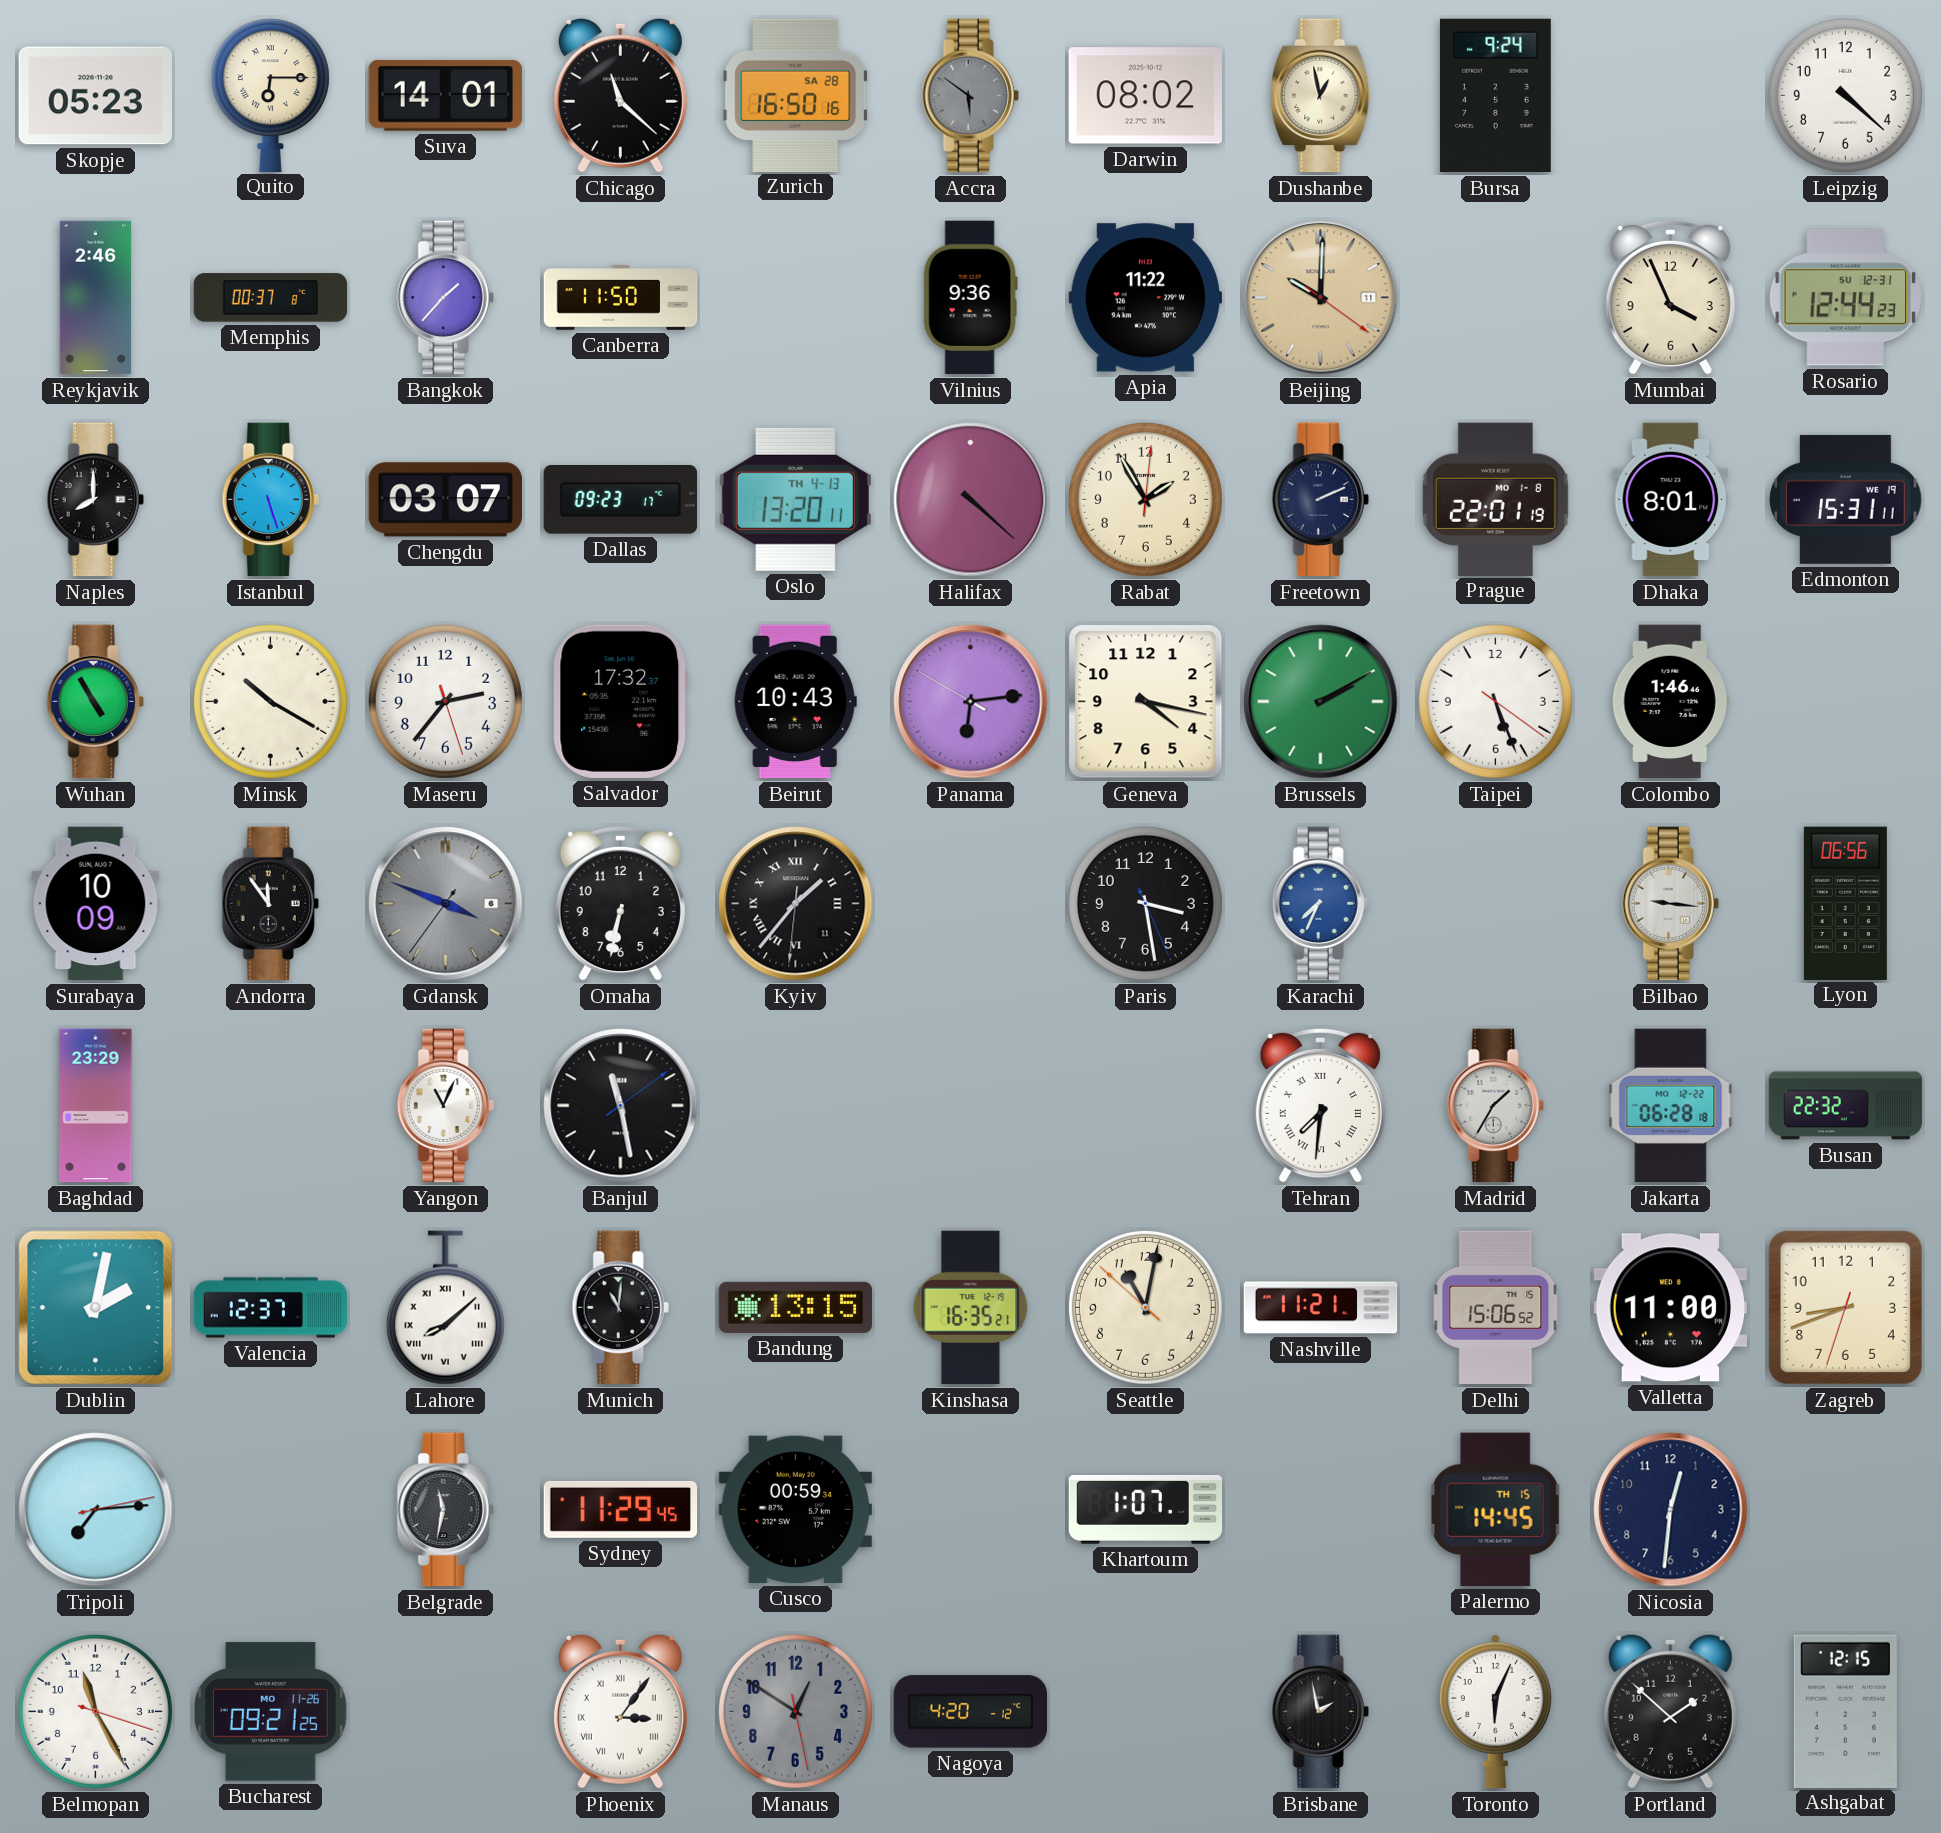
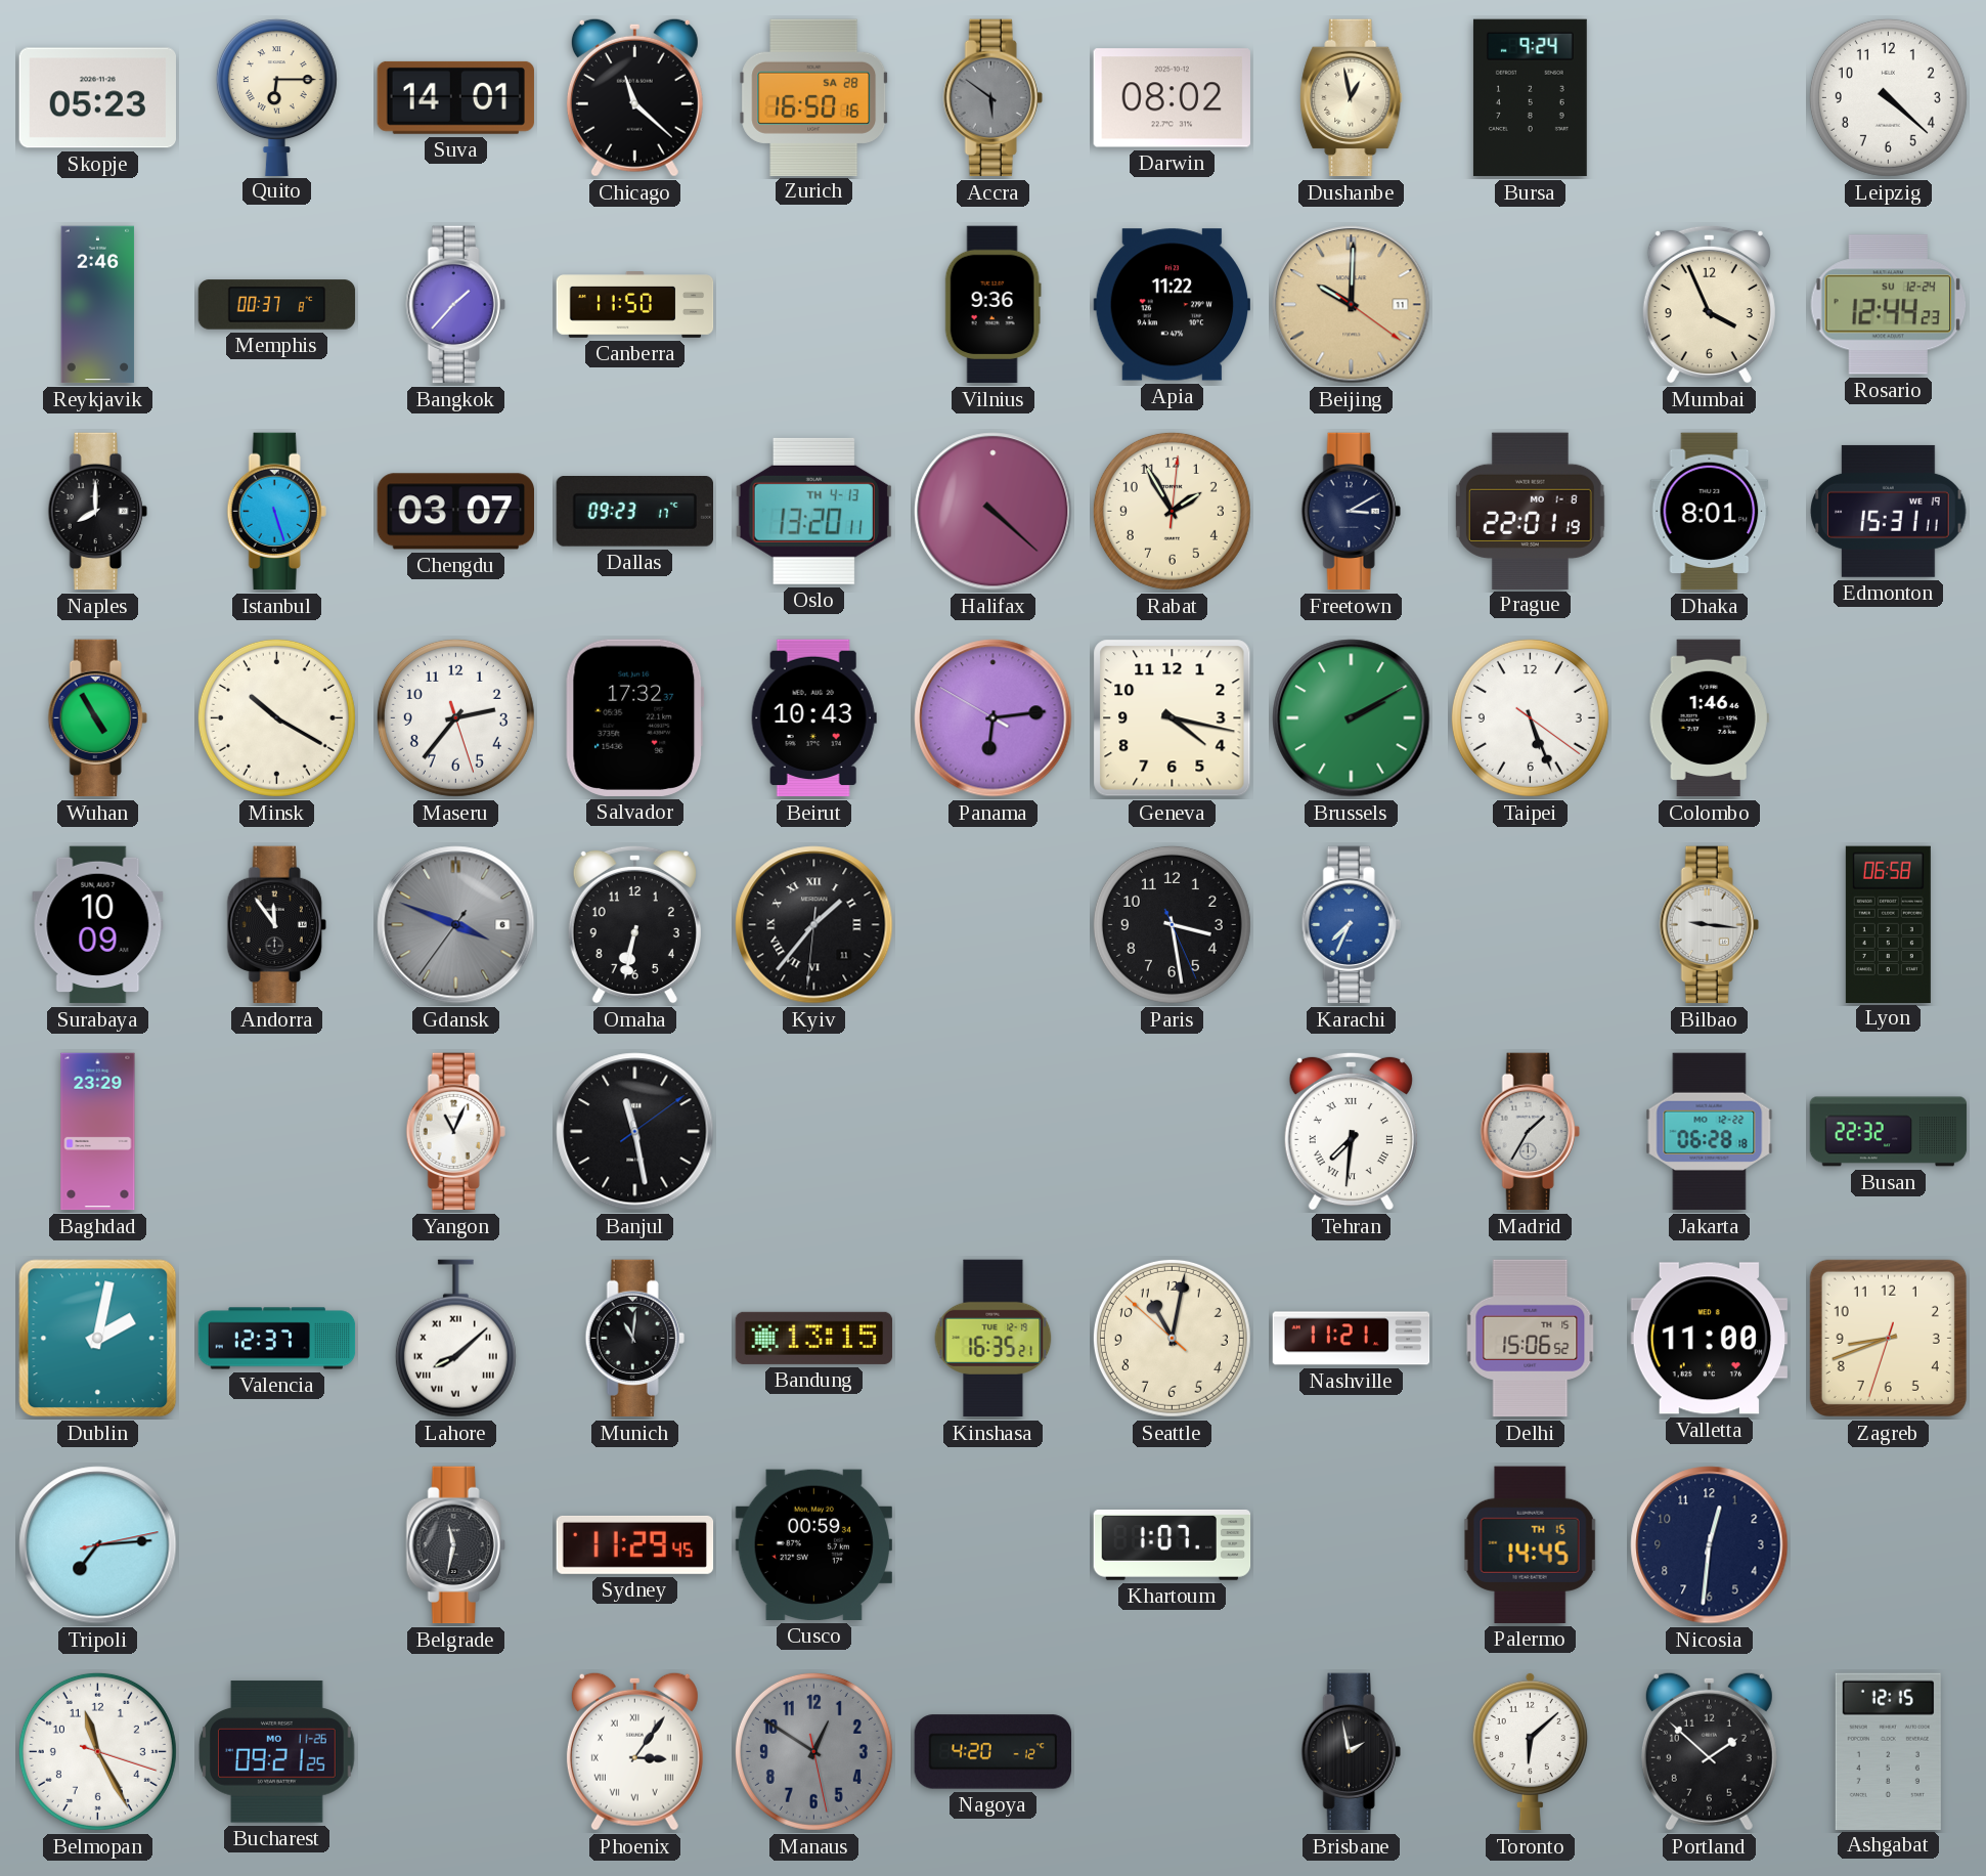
Rosario date: SU 12-31 -> SU 12-24 (1889, 305)
Freetown: 2:11 -> 3:10 (1351, 512)
Lyon: 06:56 -> 06:58 (1888, 924)
Toronto: 6:04 -> 6:08 (1530, 1751)
